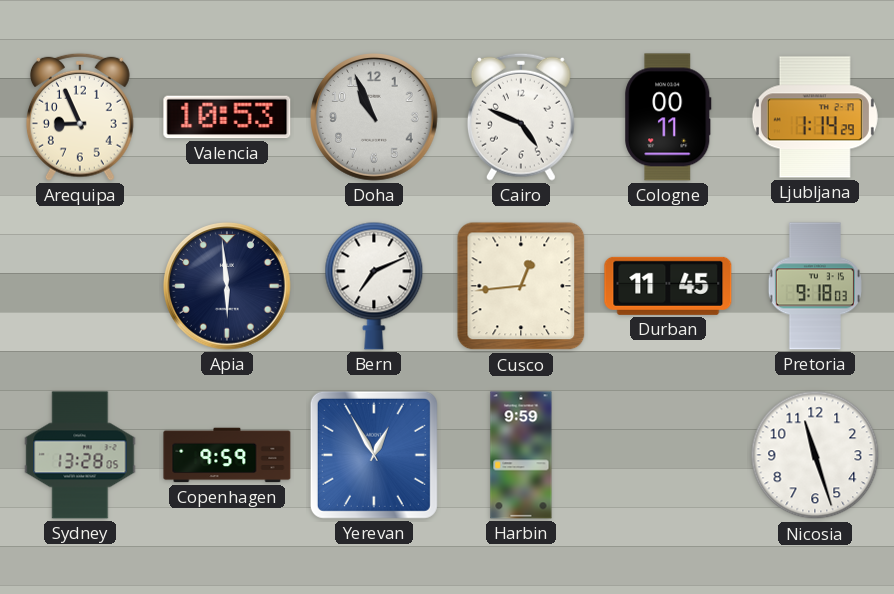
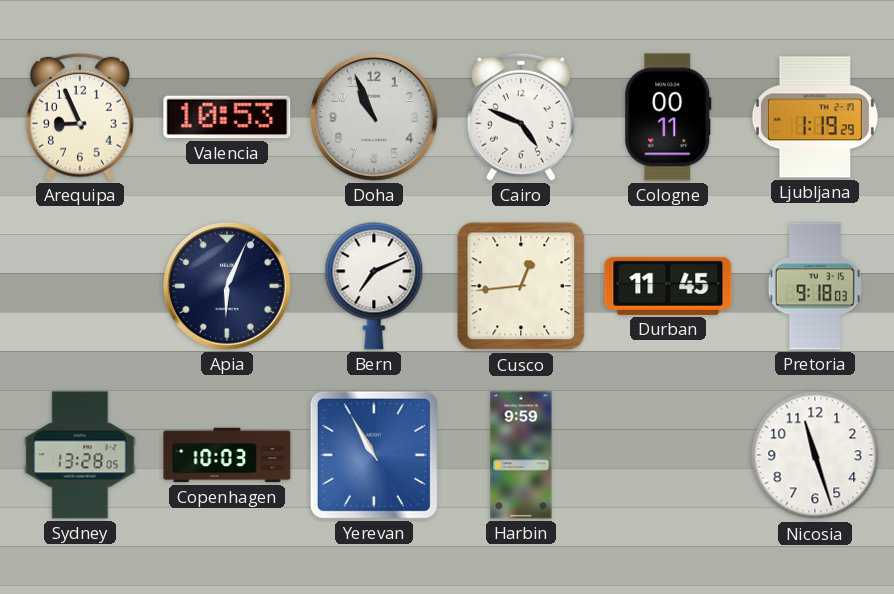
Ljubljana: 1:14 -> 1:19 (815, 117)
Apia: 5:59 -> 6:04 (228, 287)
Copenhagen: 9:59 -> 10:03 (227, 455)
Yerevan: 12:55 -> 10:55 (374, 455)
